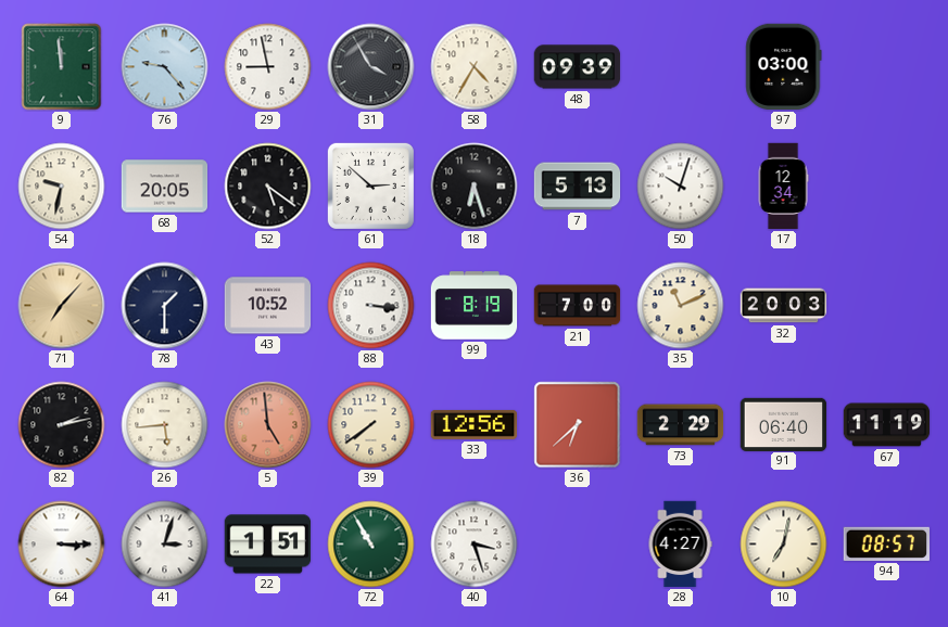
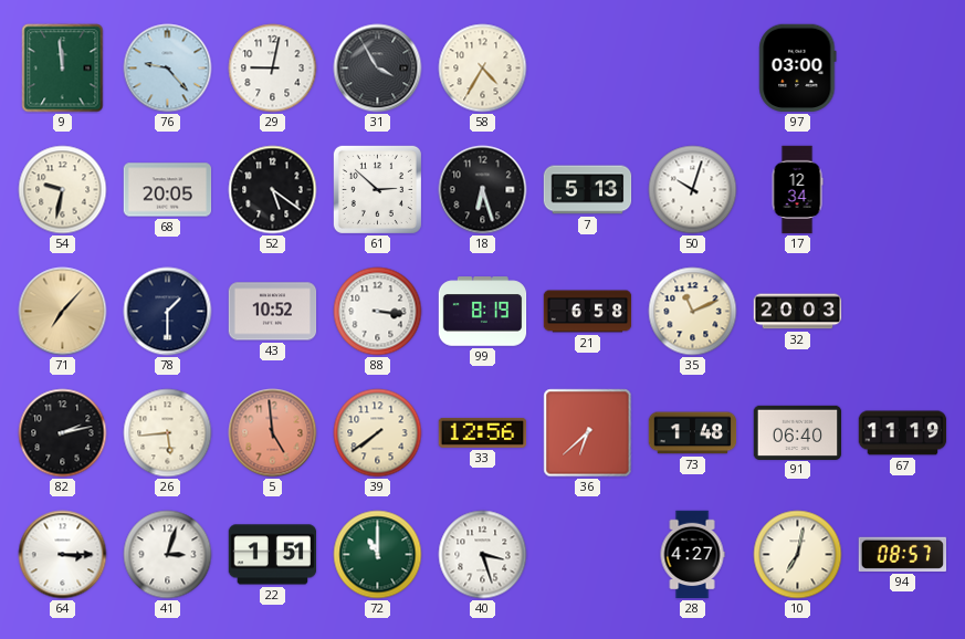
29: 8:58 -> 9:02 (273, 69)
48: 09:39 -> none (578, 67)
21: 7:00 -> 6:58 (588, 312)
73: 2:29 -> 1:48 (693, 433)
72: 10:55 -> 11:00 (378, 555)
